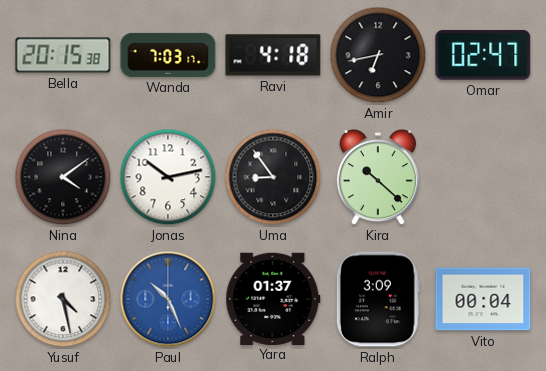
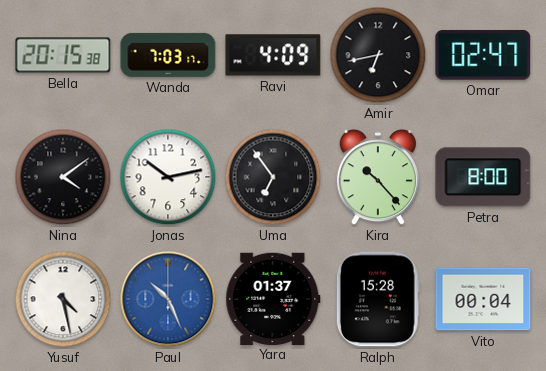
Ravi: 4:18 -> 4:09 (273, 55)
Uma: 8:54 -> 6:54 (273, 177)
Kira: 10:22 -> 10:23 (378, 178)
Petra: none -> 8:00 (483, 177)
Ralph: 3:09 -> 15:28 (378, 299)
